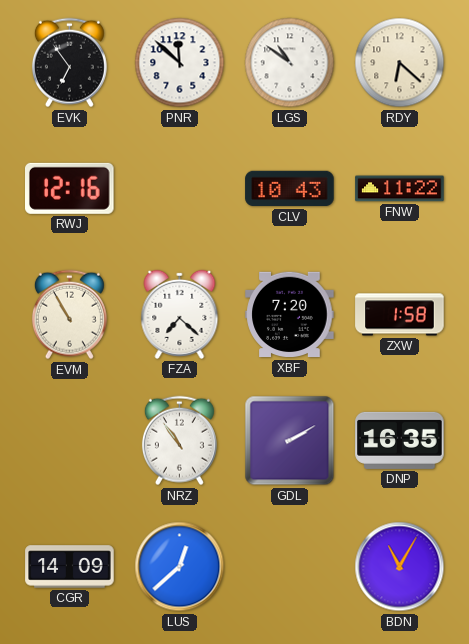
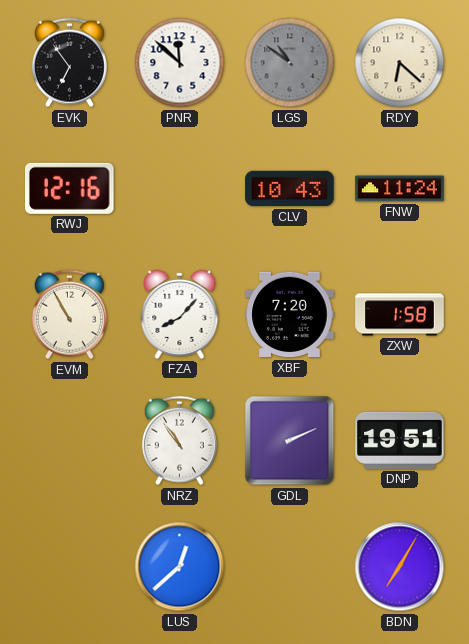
LGS dial: white -> grey (290, 63)
FNW: 11:22 -> 11:24 (400, 189)
FZA: 7:22 -> 8:07 (180, 314)
GDL: 2:10 -> 2:11 (290, 441)
DNP: 16:35 -> 19:51 (400, 440)
CGR: 14:09 -> none (70, 567)
BDN: 11:05 -> 7:05 (400, 567)
